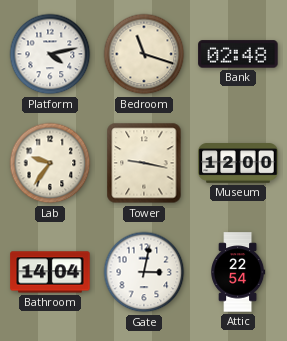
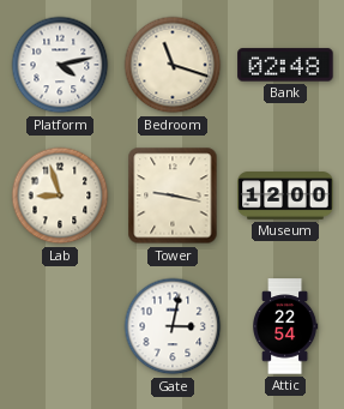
Lab: 9:36 -> 8:57 (60, 196)
Bathroom: 14:04 -> none (50, 272)
